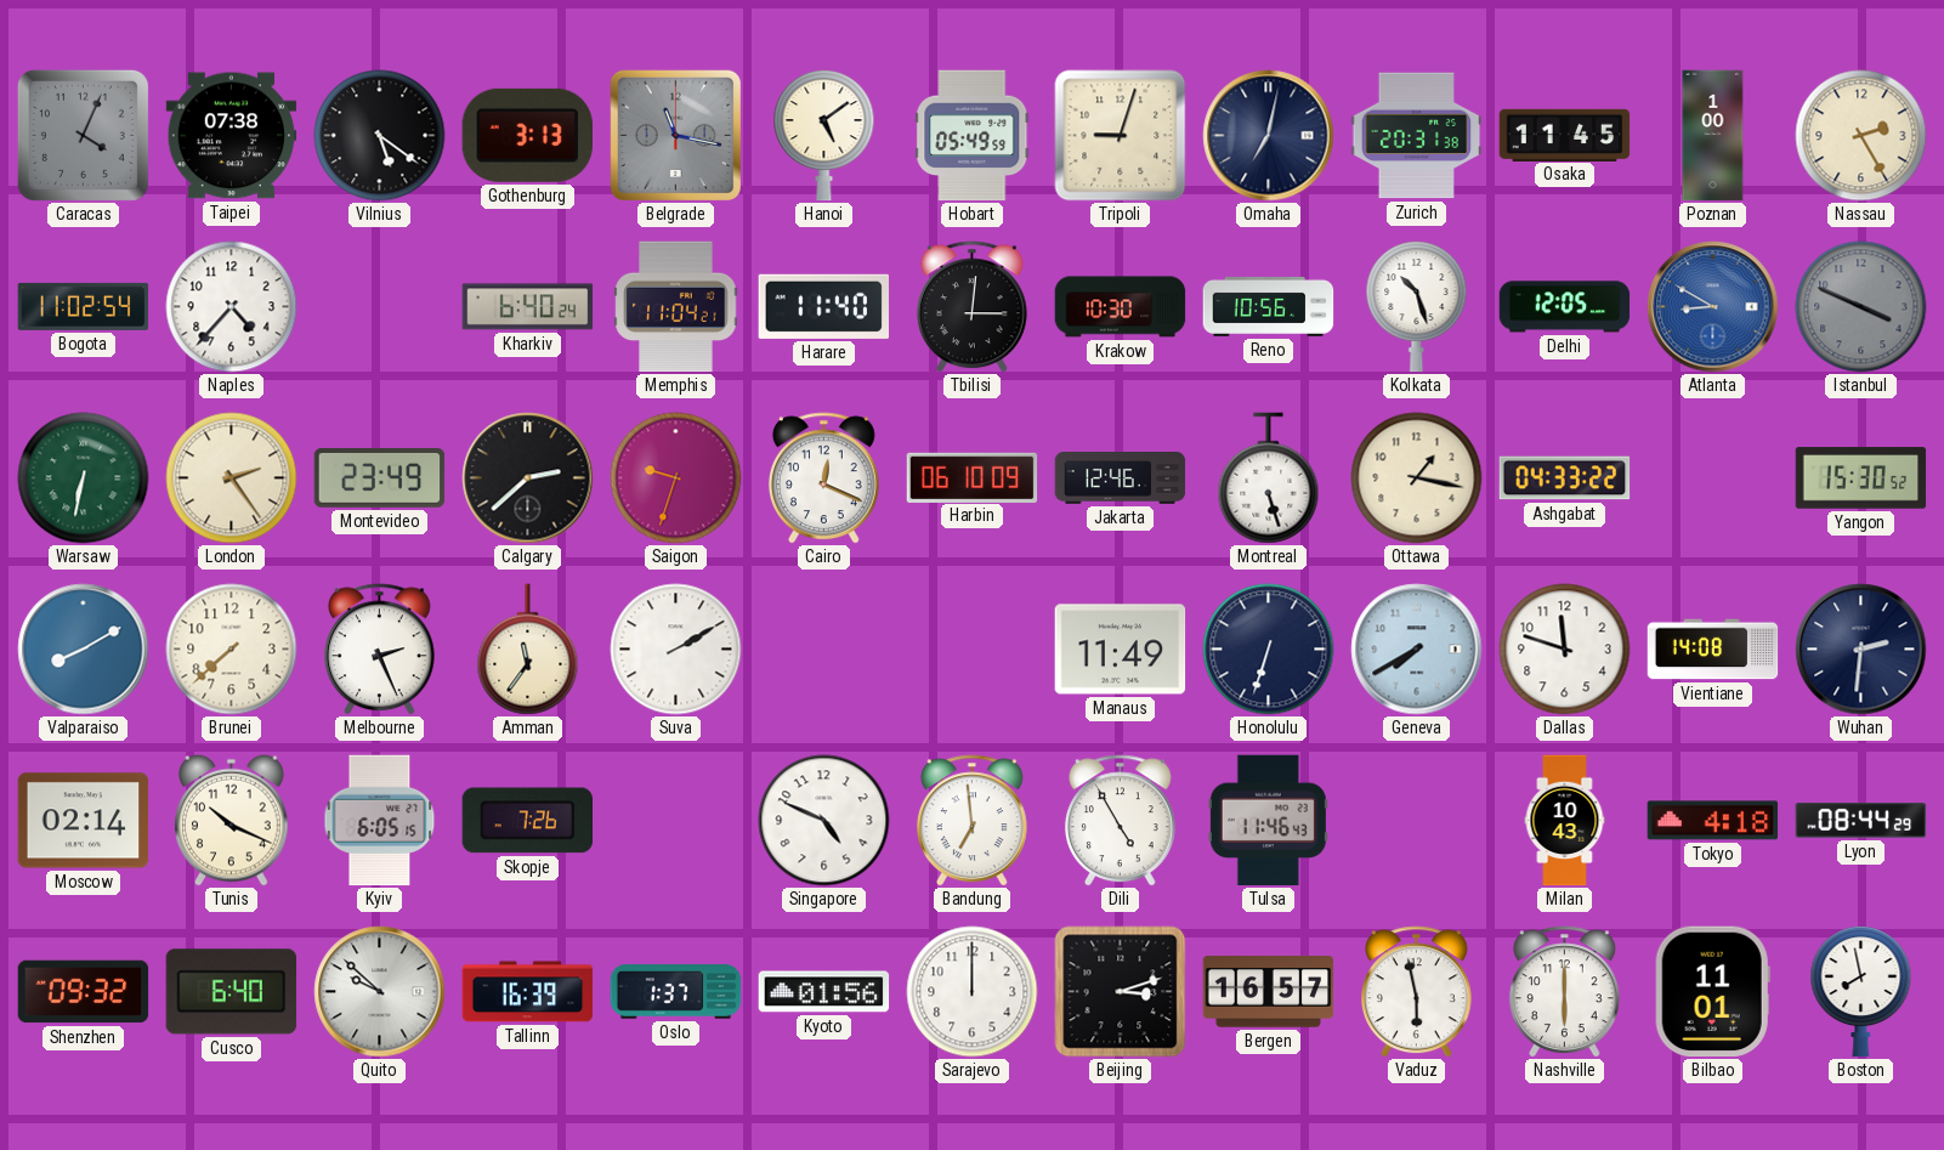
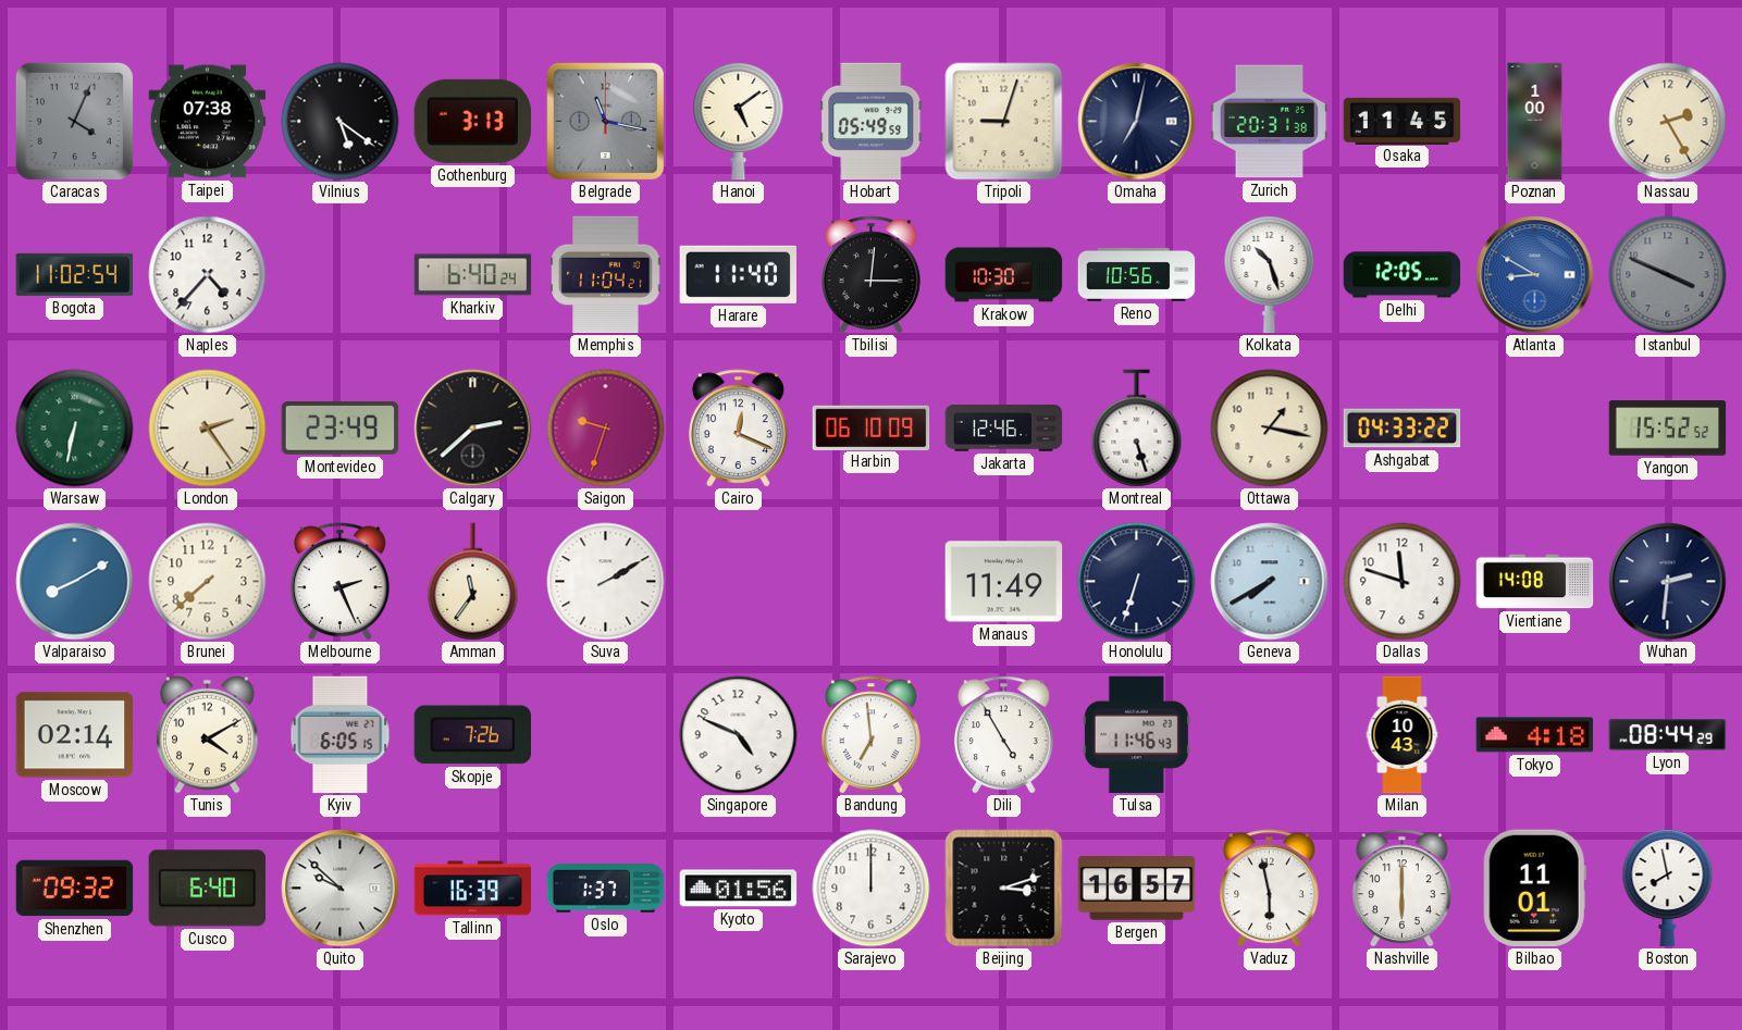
Yangon: 15:30 -> 15:52 (1668, 429)
Tunis: 10:19 -> 4:10 (208, 734)
